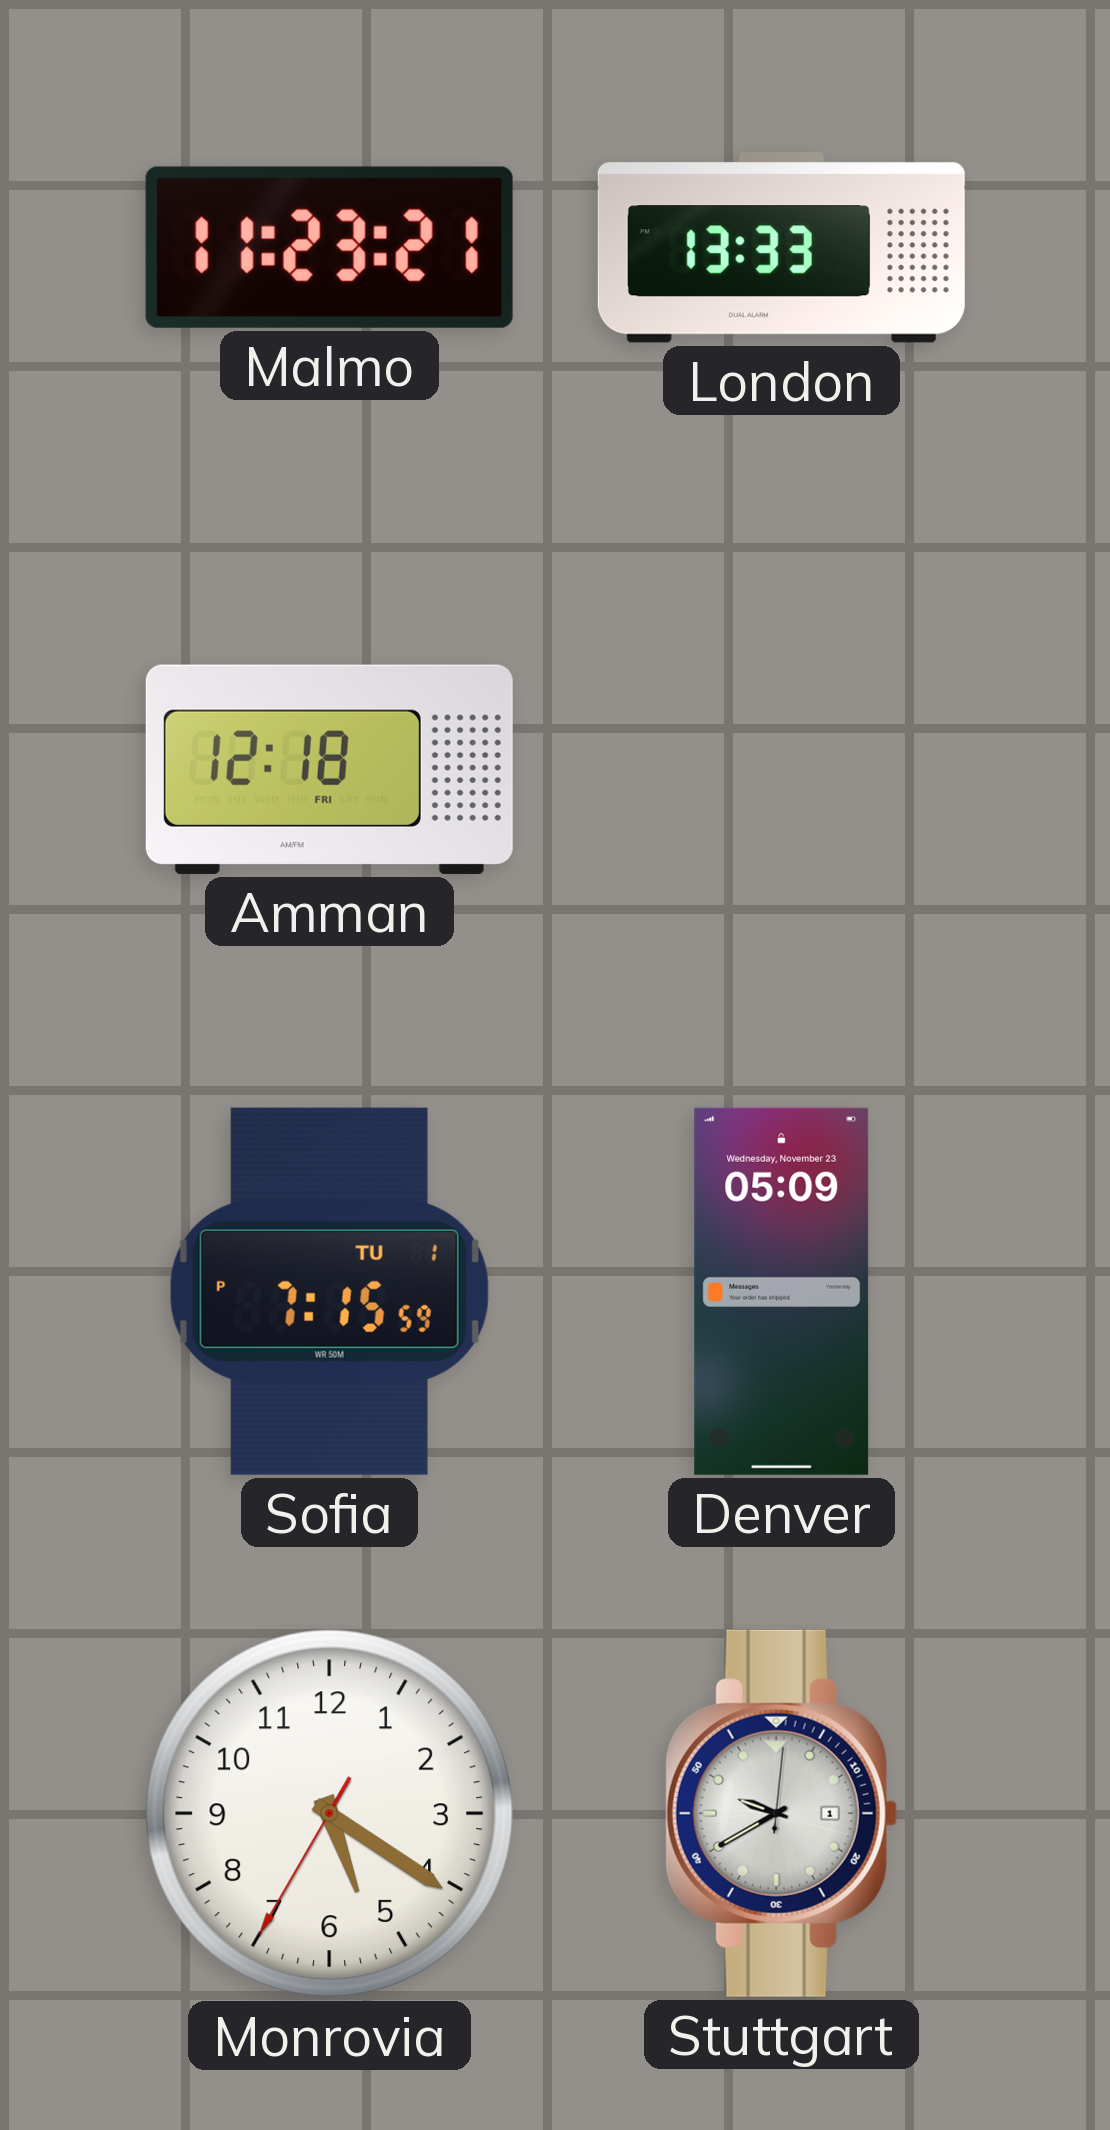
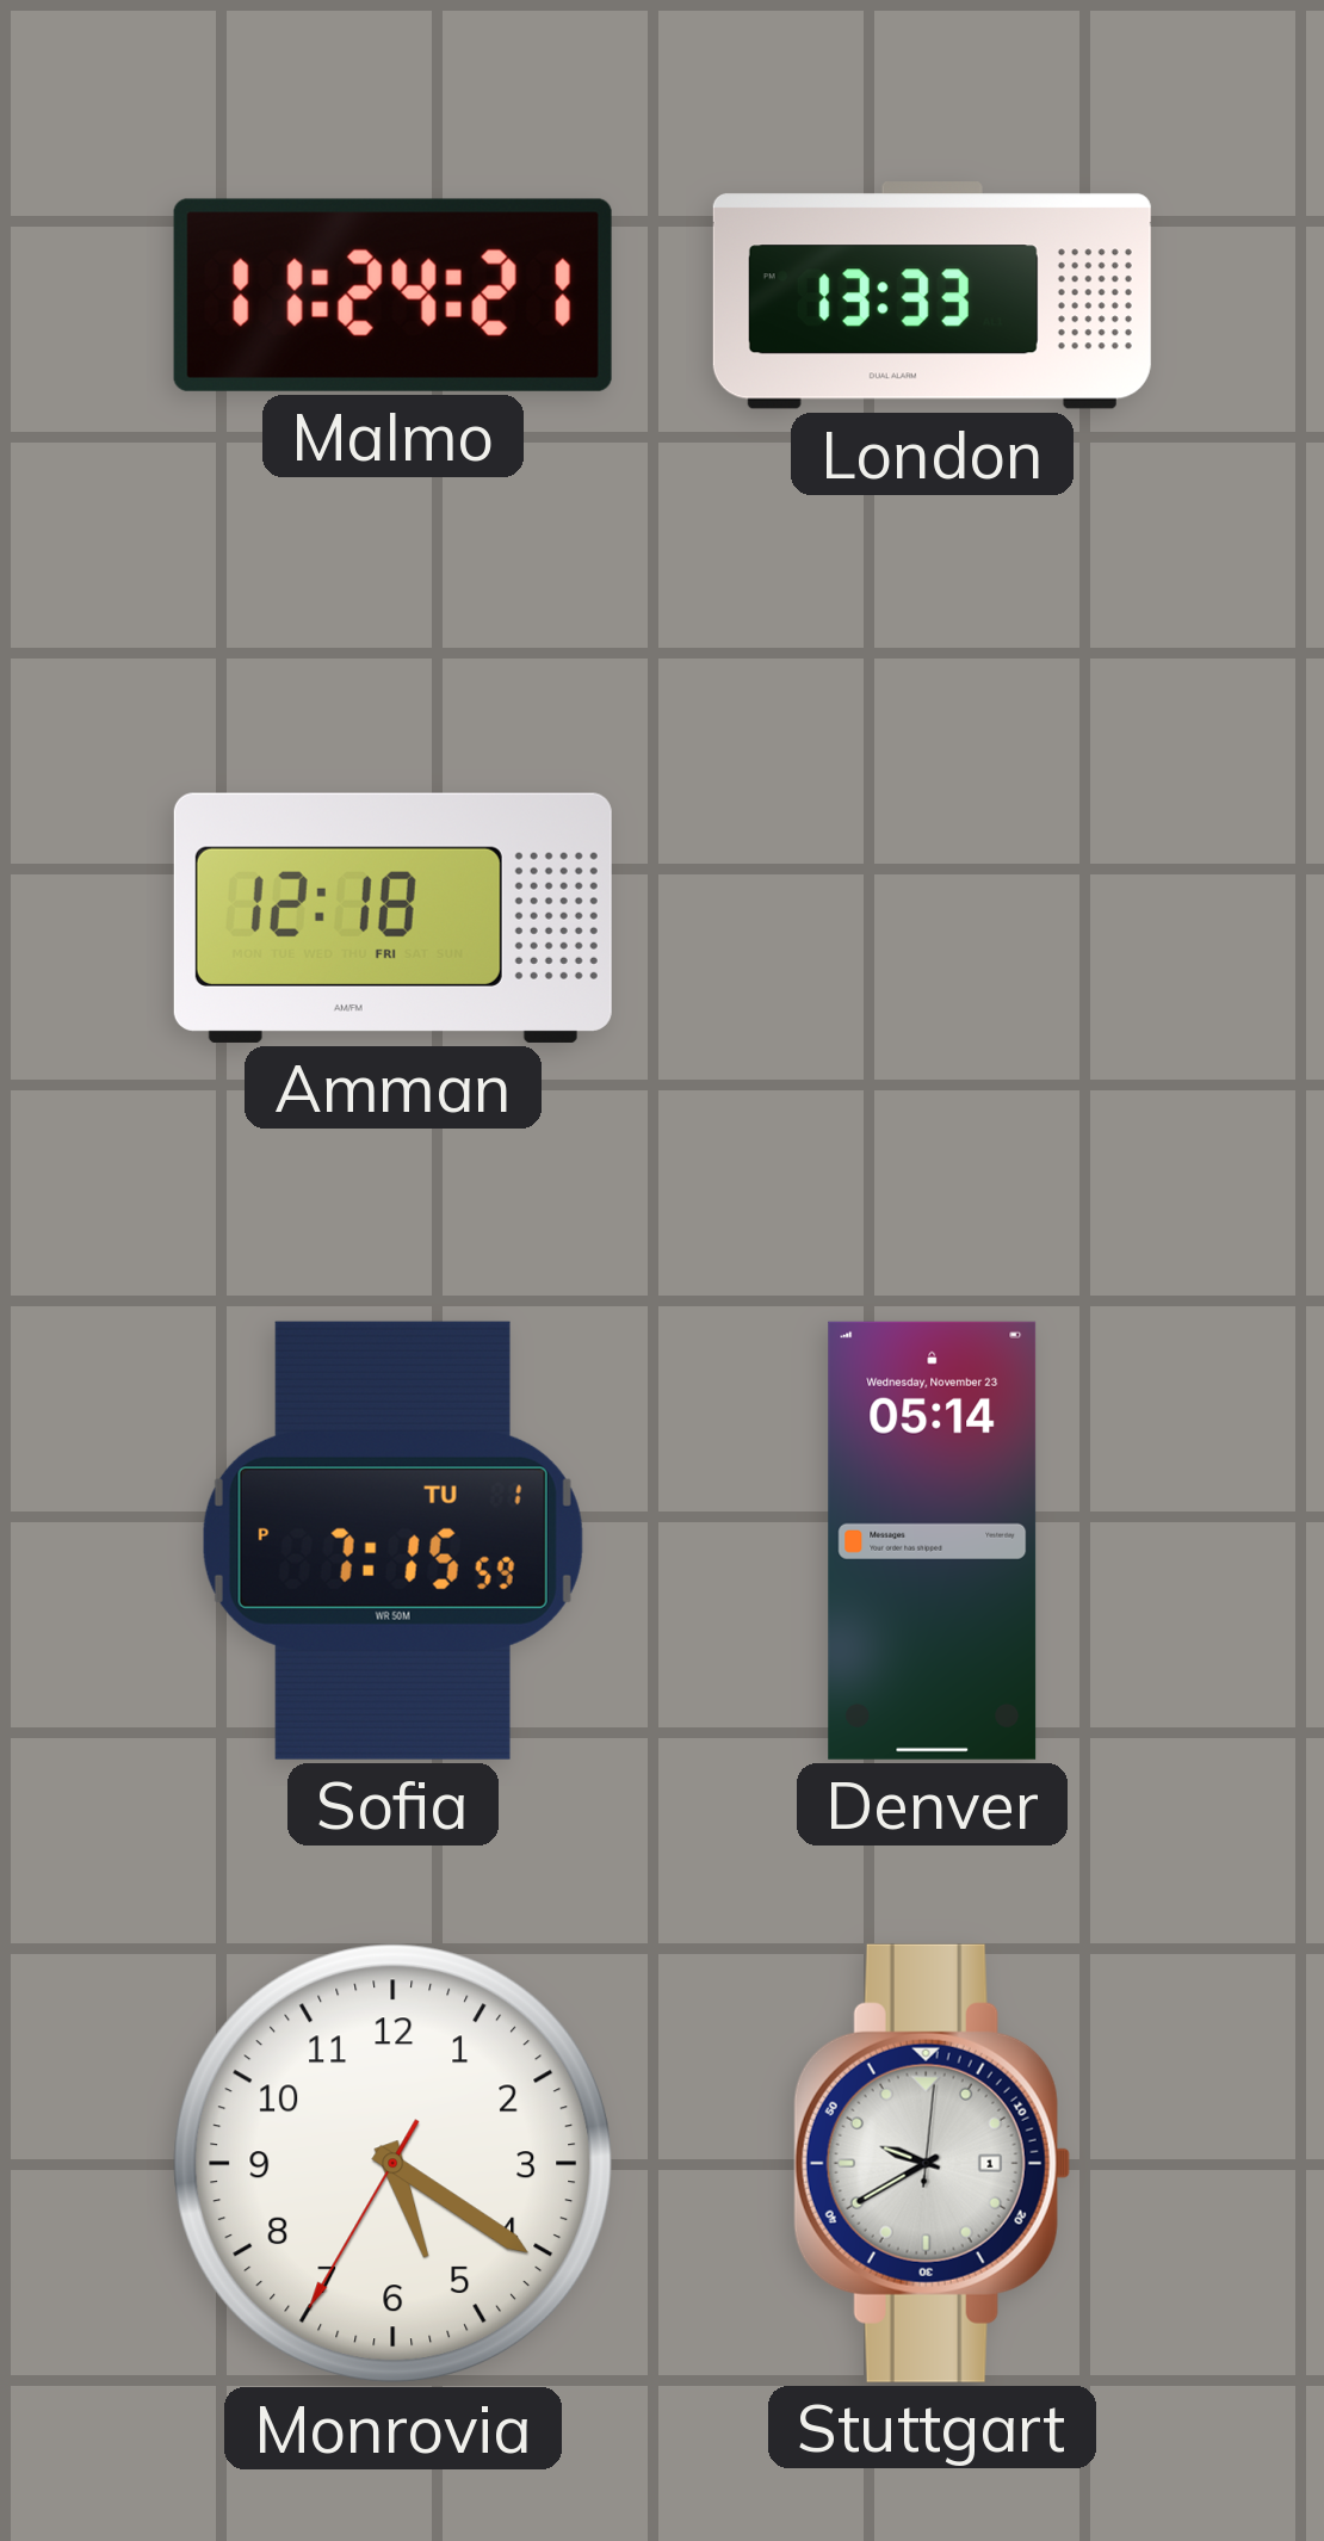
Malmo: 11:23 -> 11:24 (392, 295)
Denver: 05:09 -> 05:14 (933, 1540)
